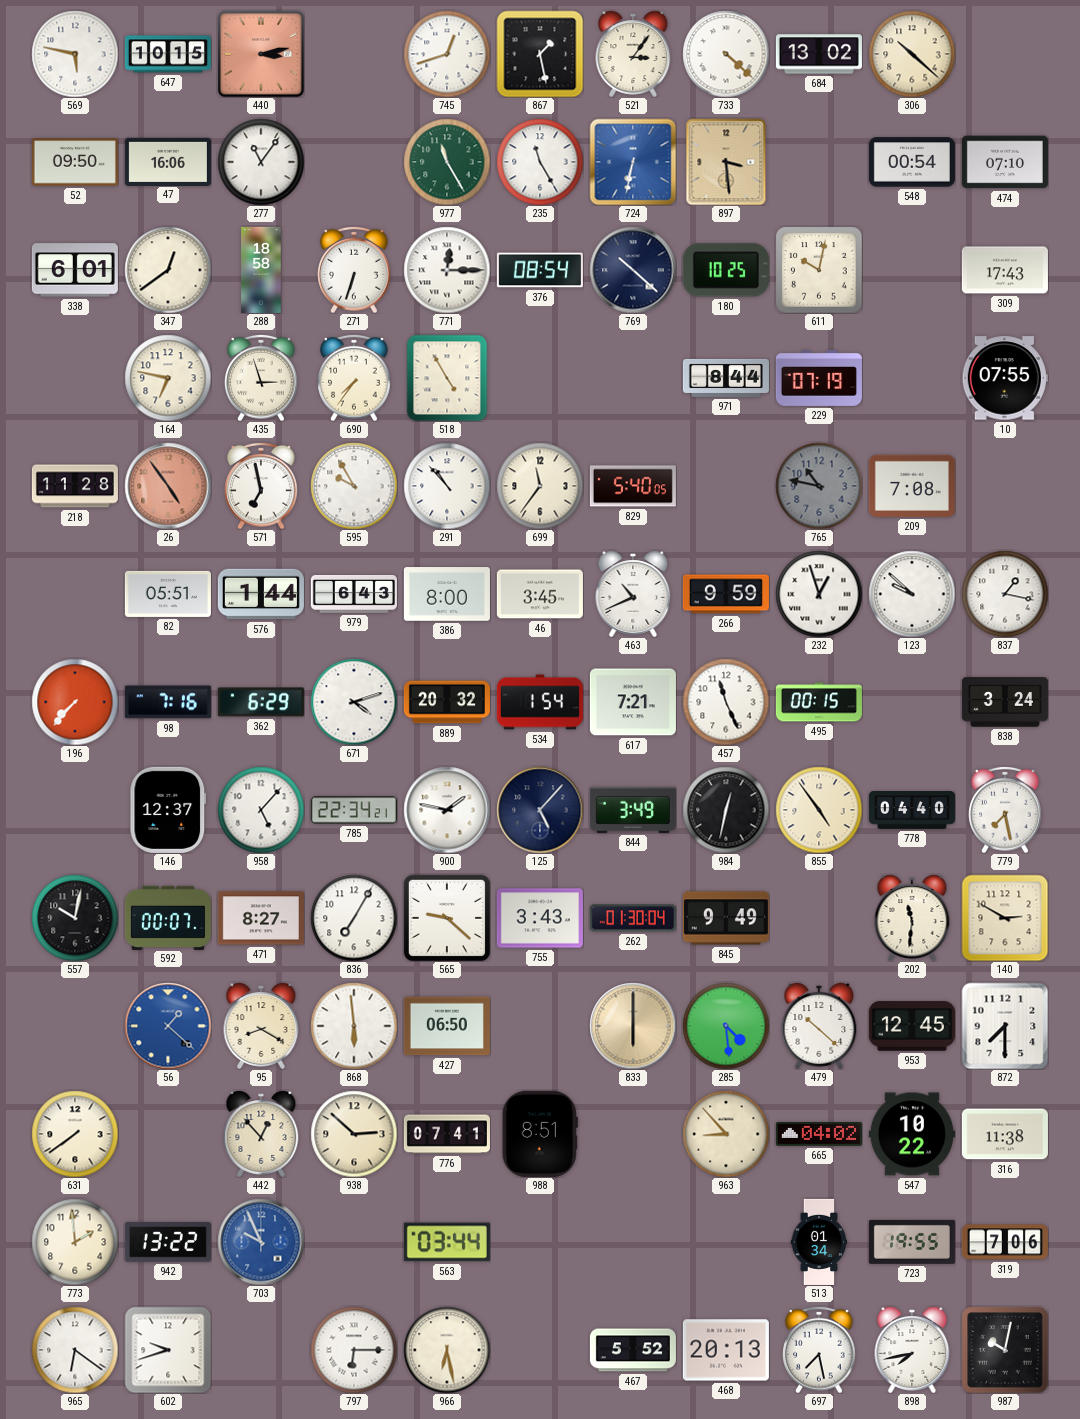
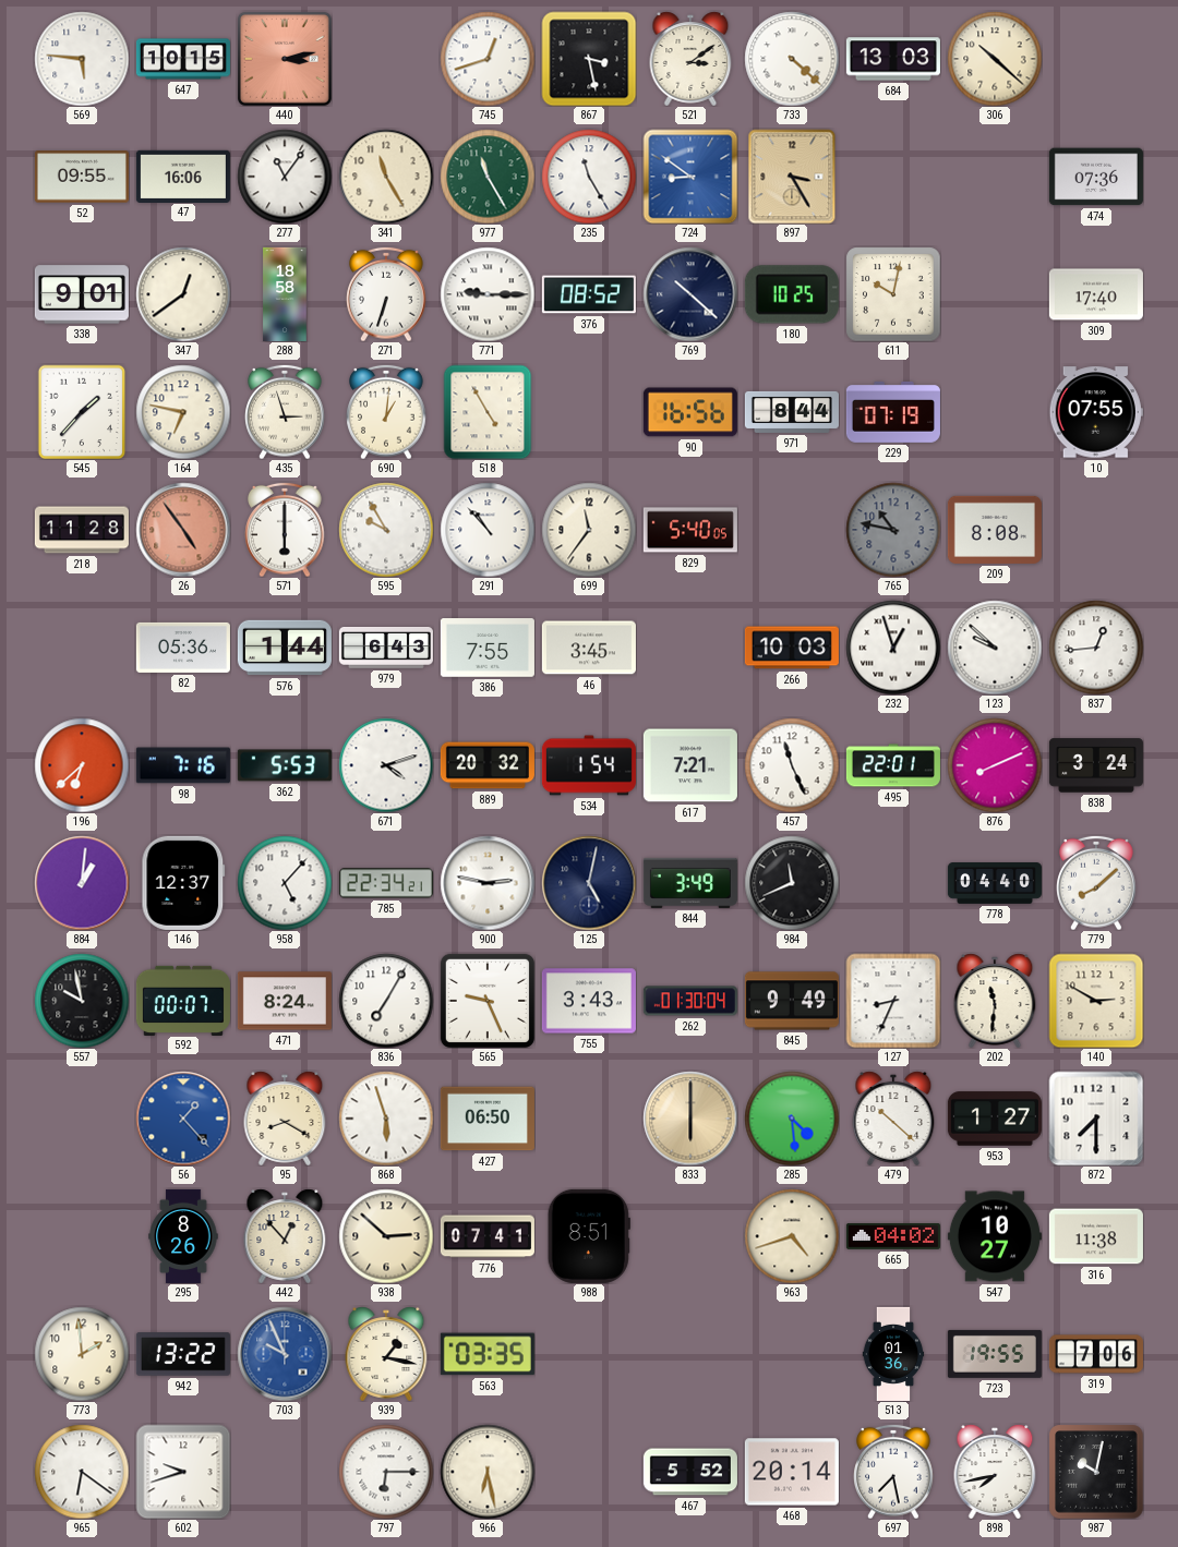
569: 5:47 -> 5:46 (82, 59)
867: 1:28 -> 3:28 (589, 59)
521: 3:06 -> 3:09 (690, 59)
684: 13:02 -> 13:03 (893, 59)
52: 09:50 -> 09:55 (82, 177)
341: none -> 11:25 (386, 177)
724: 6:32 -> 8:51 (690, 177)
897: 3:29 -> 3:25 (792, 177)
548: 00:54 -> none (912, 162)
474: 07:10 -> 07:36 (1096, 177)
338: 6:01 -> 9:01 (82, 294)
771: 12:15 -> 9:15 (488, 294)
376: 08:54 -> 08:52 (589, 294)
309: 17:43 -> 17:40 (1096, 294)
545: none -> 1:37 (82, 412)
690: 7:36 -> 1:01 (386, 412)
90: none -> 16:56 (690, 412)
571: 6:58 -> 6:00 (285, 530)
209: 7:08 -> 8:08 (995, 530)
82: 05:51 -> 05:36 (183, 648)
386: 8:00 -> 7:55 (488, 648)
463: 10:41 -> none (633, 594)
266: 9:59 -> 10:03 (792, 648)
837: 1:17 -> 12:44 (1096, 648)
196: 7:37 -> 6:38 (82, 765)
362: 6:29 -> 5:53 (285, 765)
495: 00:15 -> 22:01 (893, 765)
876: none -> 8:11 (995, 765)
884: none -> 1:01 (82, 883)
900: 1:47 -> 2:47 (488, 883)
125: 5:07 -> 5:02 (589, 883)
984: 12:32 -> 11:41 (792, 883)
855: 4:54 -> none (819, 810)
779: 7:28 -> 8:08 (1096, 883)
557: 10:02 -> 9:58 (82, 1001)
471: 8:27 -> 8:24 (285, 1001)
565: 9:22 -> 9:26 (488, 1001)
127: none -> 8:34 (893, 1001)
56: 1:22 -> 1:23 (183, 1119)
868: 5:59 -> 5:57 (386, 1119)
953: 12:45 -> 1:27 (995, 1119)
631: 7:39 -> none (75, 1134)
295: none -> 8:26 (183, 1236)
963: 8:53 -> 4:42 (792, 1236)
547: 10:22 -> 10:27 (995, 1236)
939: none -> 1:17 (386, 1354)
563: 03:44 -> 03:35 (488, 1354)
513: 01:34 -> 01:36 (893, 1354)
468: 20:13 -> 20:14 (792, 1472)
